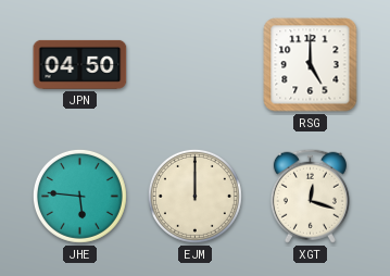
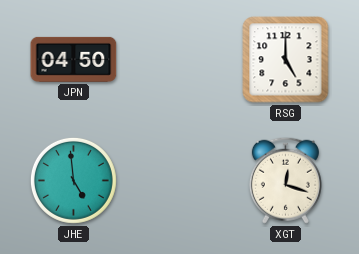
JHE: 5:46 -> 4:59 (73, 180)
EJM: 12:00 -> none (194, 196)
